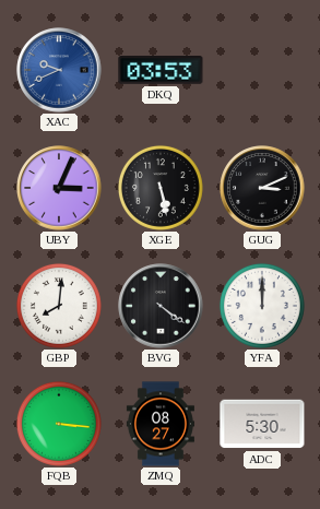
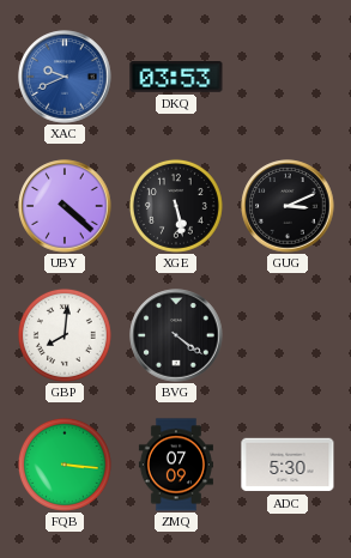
UBY: 3:04 -> 4:22 (65, 206)
YFA: 12:00 -> none (262, 306)
ZMQ: 08:27 -> 07:09 (176, 465)
